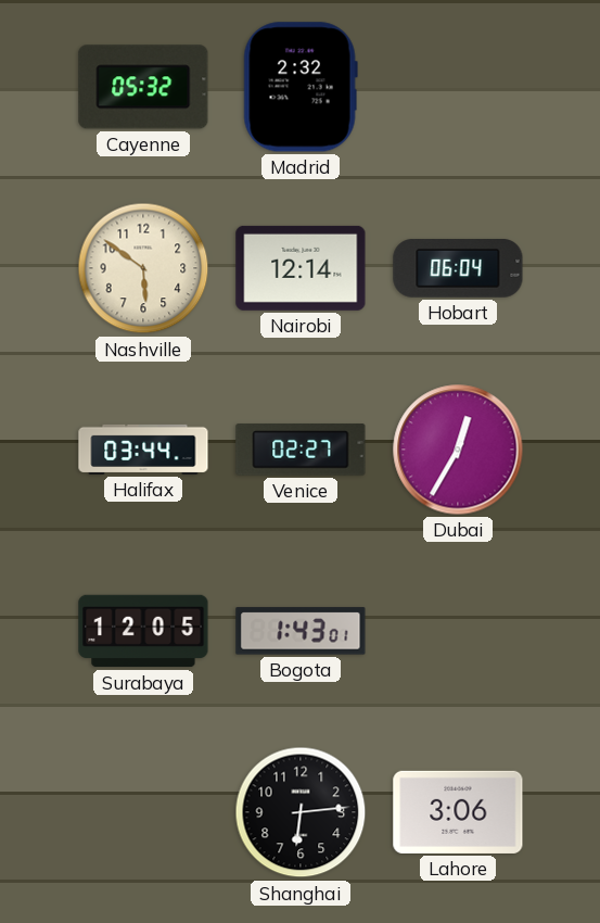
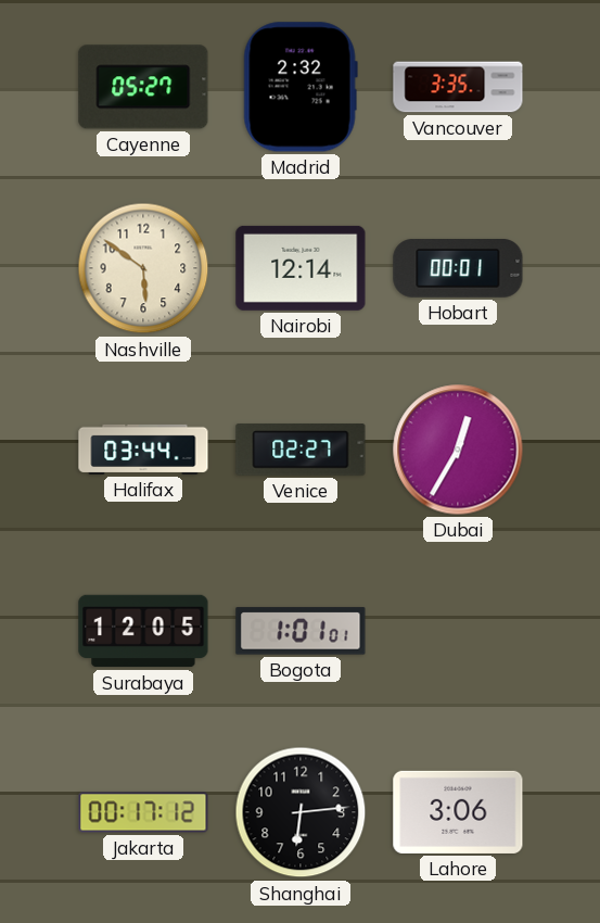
Cayenne: 05:32 -> 05:27 (143, 87)
Vancouver: none -> 3:35 (458, 87)
Hobart: 06:04 -> 00:01 (458, 269)
Bogota: 1:43 -> 1:01 (301, 631)
Jakarta: none -> 00:17 (143, 812)
